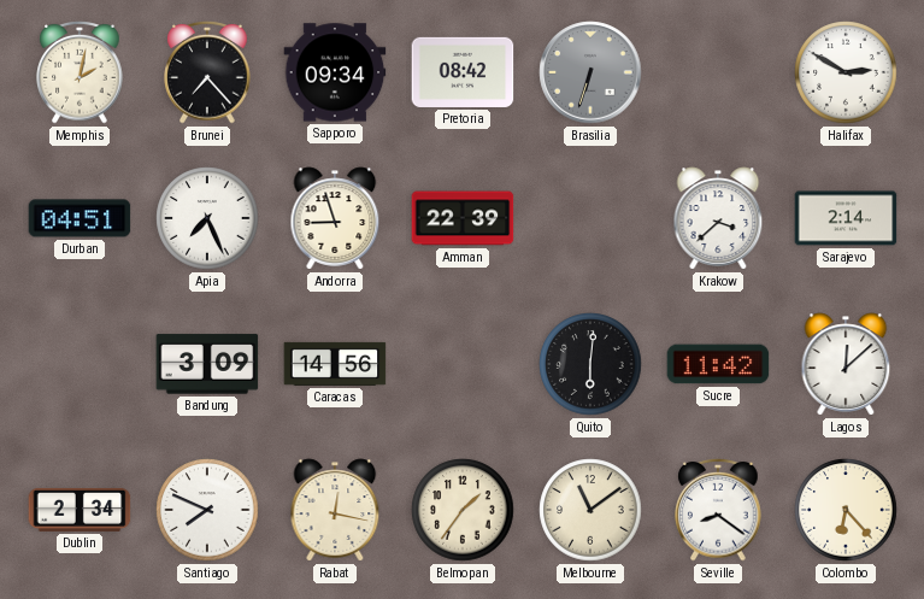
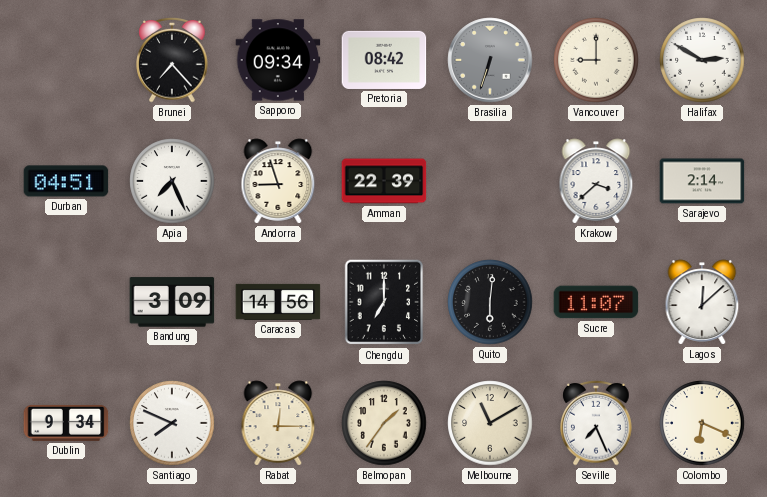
Memphis: 2:02 -> none (80, 72)
Vancouver: none -> 9:00 (596, 60)
Chengdu: none -> 7:00 (384, 302)
Sucre: 11:42 -> 11:07 (596, 302)
Dublin: 2:34 -> 9:34 (66, 423)
Rabat: 12:17 -> 12:15 (278, 423)
Melbourne: 11:09 -> 11:10 (490, 423)
Seville: 8:21 -> 7:26 (596, 423)
Colombo: 6:23 -> 6:19 (702, 423)
